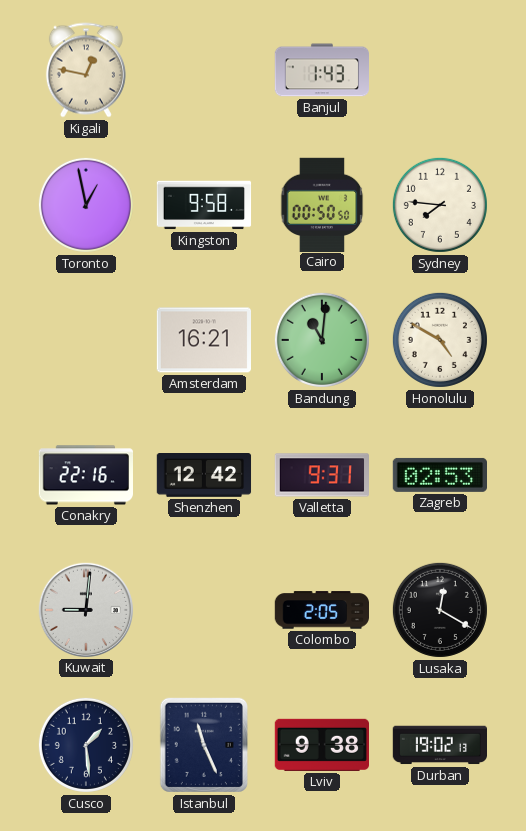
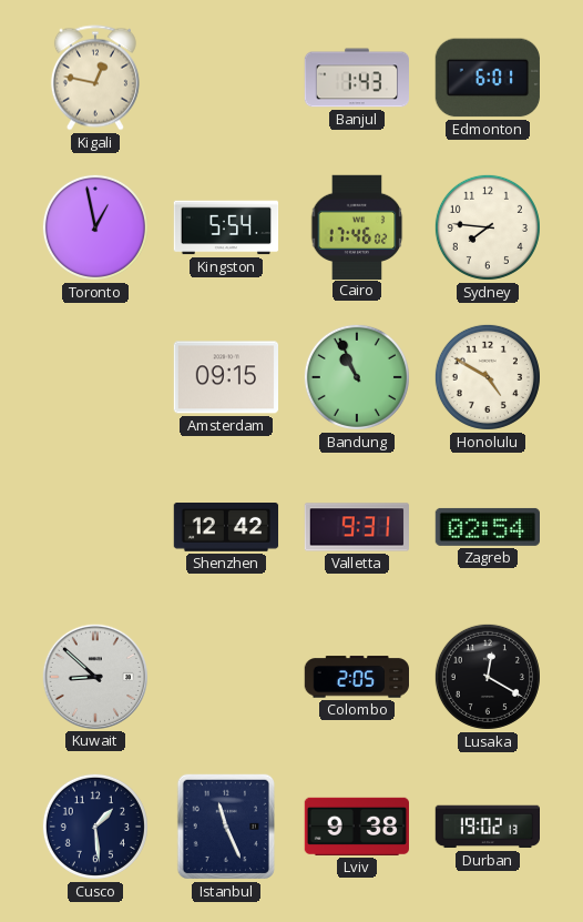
Edmonton: none -> 6:01 (488, 78)
Kingston: 9:58 -> 5:54 (226, 227)
Cairo: 00:50 -> 17:46 (357, 226)
Amsterdam: 16:21 -> 09:15 (225, 377)
Bandung: 11:01 -> 10:56 (357, 377)
Conakry: 22:16 -> none (85, 475)
Zagreb: 02:53 -> 02:54 (487, 527)
Kuwait: 9:01 -> 8:52 (94, 676)
